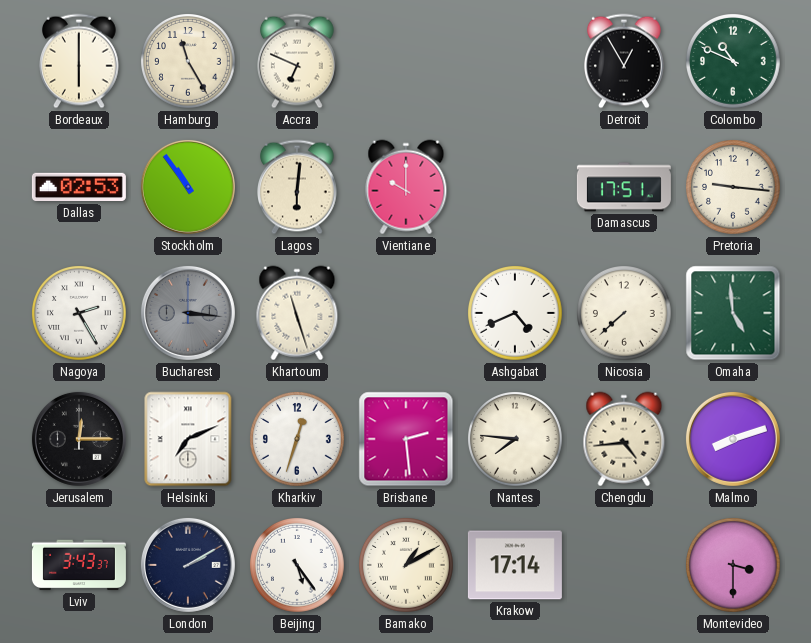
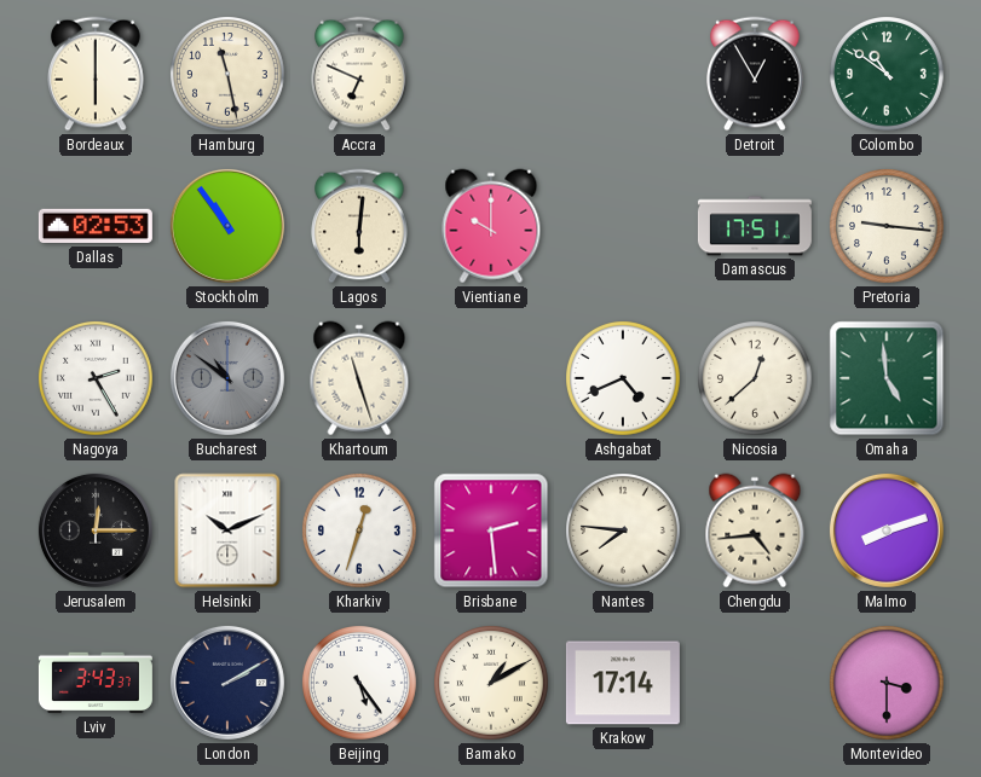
Hamburg: 11:25 -> 11:28 (229, 75)
Colombo: 10:49 -> 10:51 (888, 75)
Bucharest: 3:16 -> 10:51 (227, 378)
Nicosia: 7:38 -> 12:38 (756, 379)
Helsinki: 7:11 -> 10:11 (227, 530)
